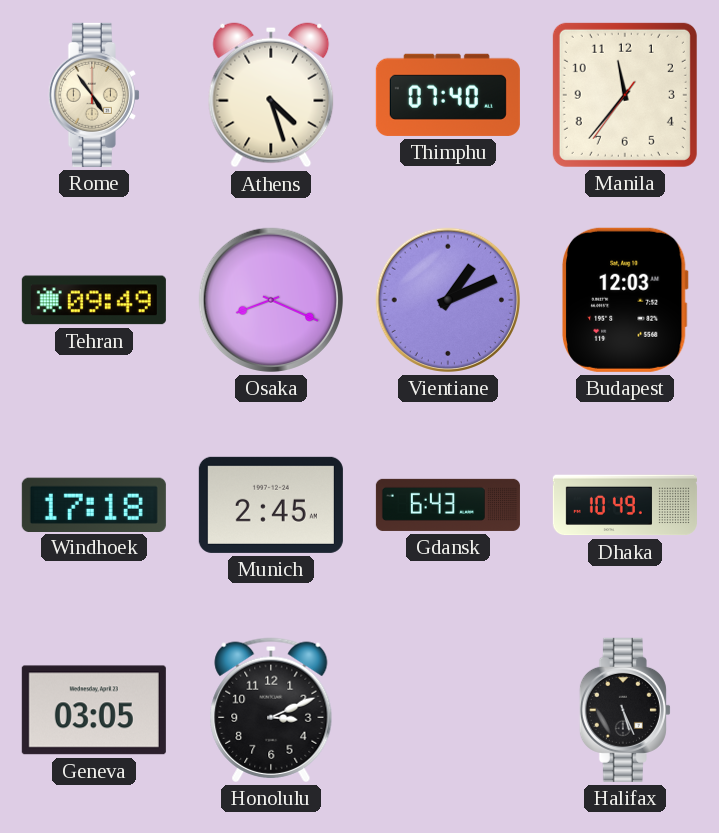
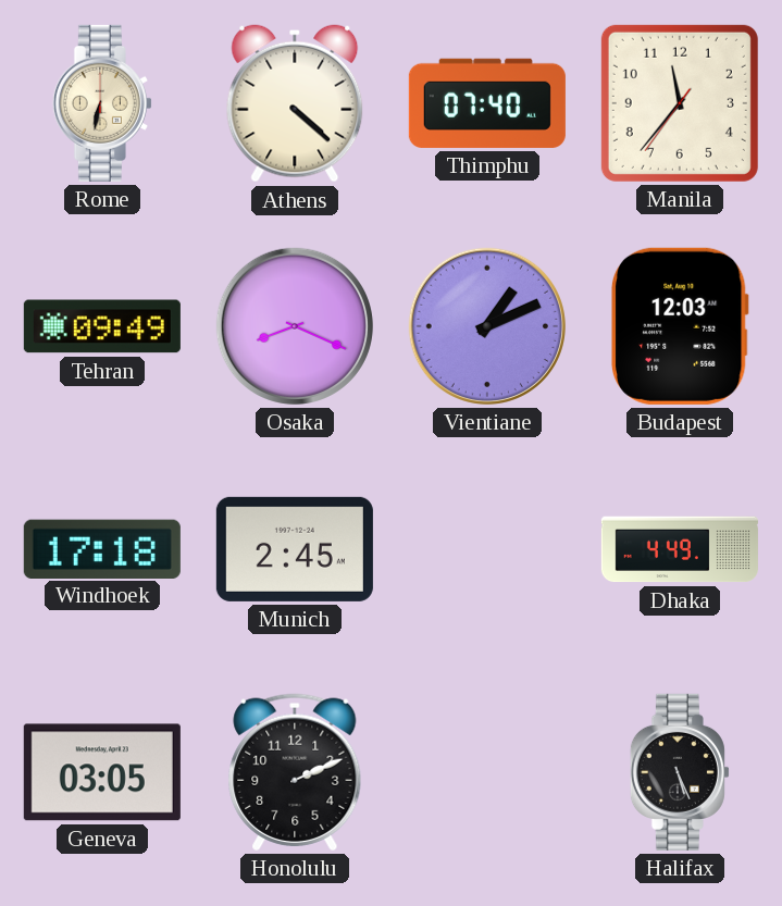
Rome: 4:54 -> 6:32 (102, 103)
Athens: 4:27 -> 4:22 (295, 103)
Gdansk: 6:43 -> none (448, 505)
Dhaka: 10:49 -> 4:49 (680, 549)
Honolulu: 3:11 -> 2:11 (295, 772)
